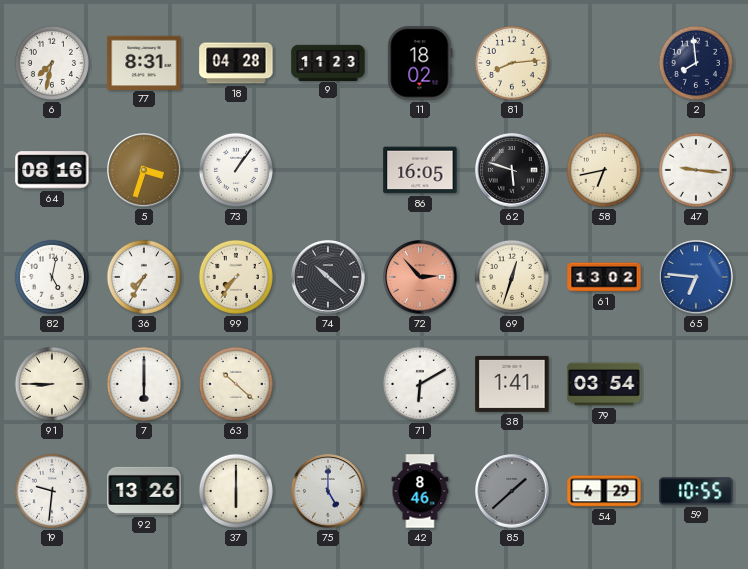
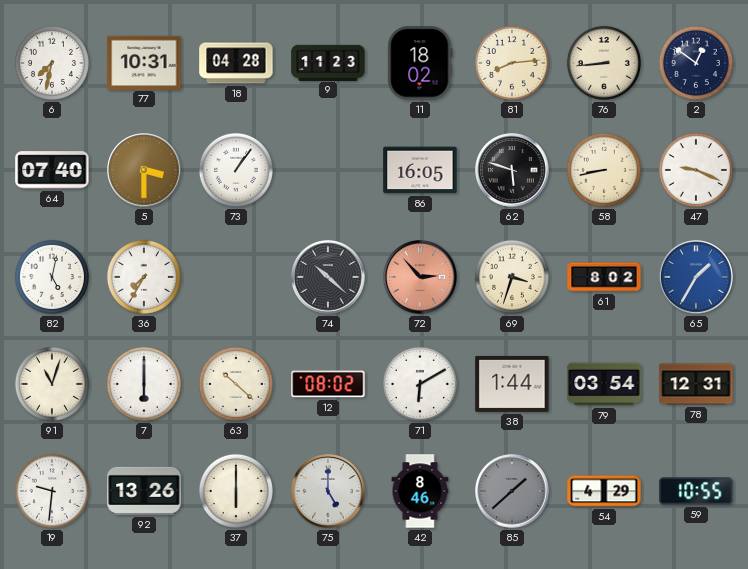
77: 8:31 -> 10:31 (144, 62)
76: none -> 8:44 (604, 63)
2: 7:59 -> 12:51 (696, 63)
64: 08:16 -> 07:40 (52, 170)
5: 3:33 -> 3:30 (144, 170)
58: 6:43 -> 8:43 (604, 170)
47: 9:16 -> 9:19 (696, 170)
99: 7:36 -> none (236, 277)
69: 12:33 -> 3:33 (512, 277)
61: 13:02 -> 8:02 (604, 277)
65: 6:46 -> 1:35 (696, 277)
91: 8:45 -> 11:03 (52, 384)
12: none -> 08:02 (328, 384)
38: 1:41 -> 1:44 (512, 384)
78: none -> 12:31 (696, 384)
